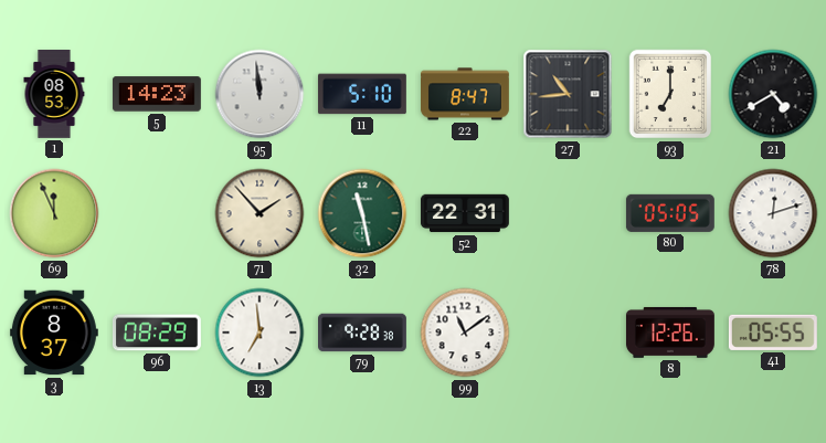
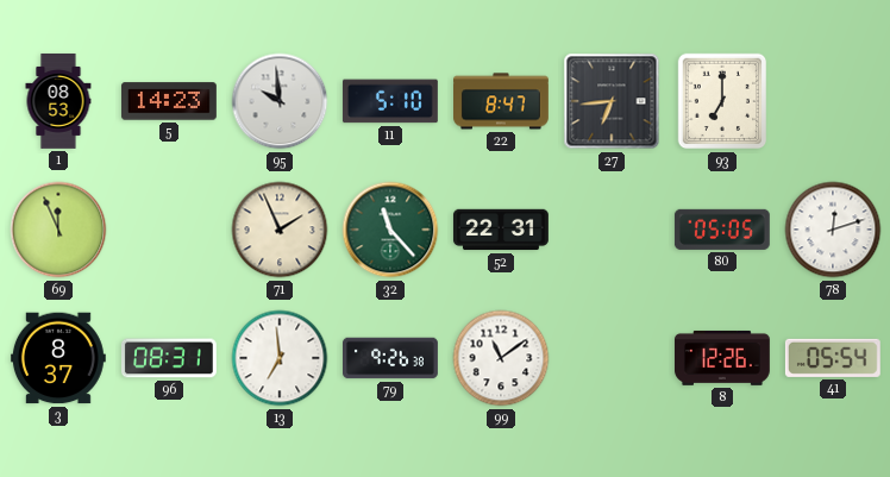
95: 11:59 -> 9:59 (280, 101)
27: 10:44 -> 6:44 (612, 101)
21: 4:40 -> none (773, 94)
71: 1:53 -> 1:56 (280, 230)
32: 11:28 -> 11:23 (390, 230)
96: 08:29 -> 08:31 (169, 358)
79: 9:28 -> 9:26 (391, 358)
41: 05:55 -> 05:54 (833, 358)
